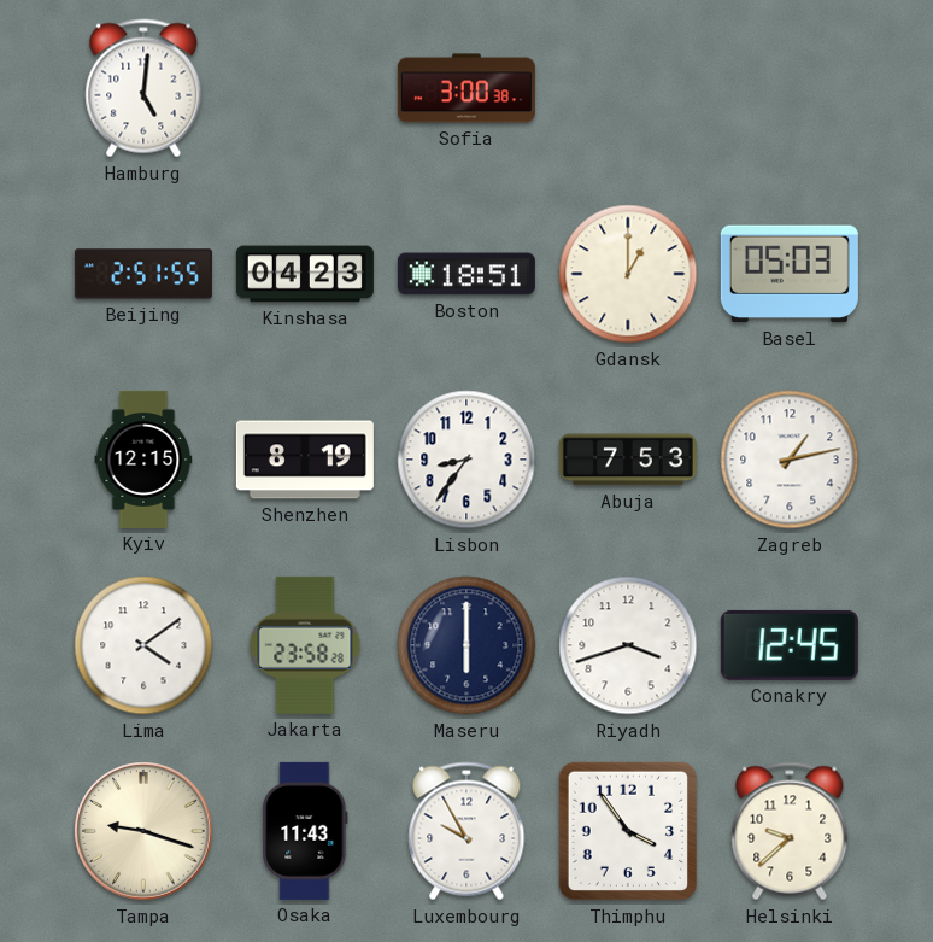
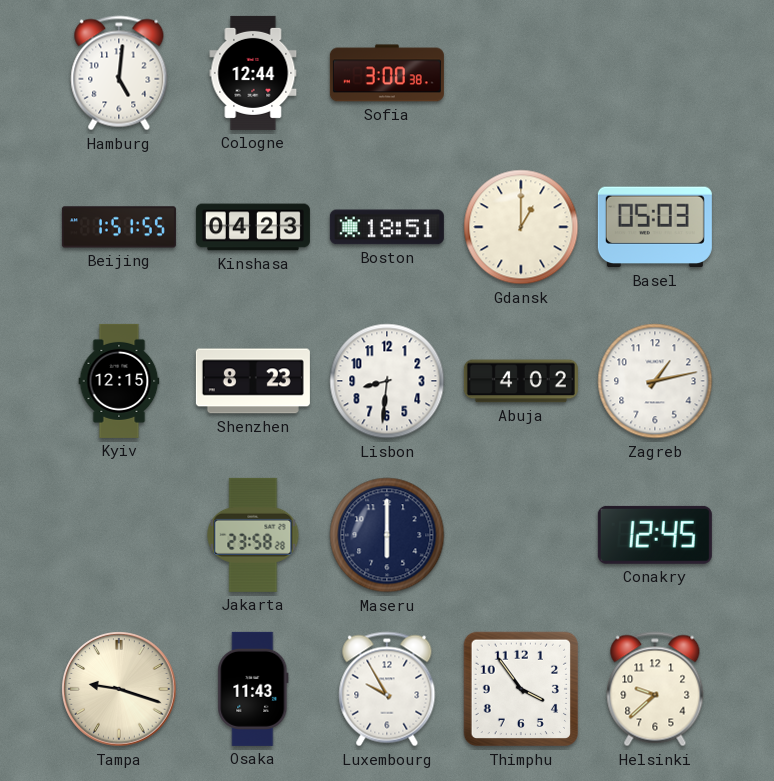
Cologne: none -> 12:44 (253, 73)
Beijing: 2:51 -> 1:51 (119, 227)
Shenzhen: 8:19 -> 8:23 (253, 381)
Lisbon: 8:36 -> 8:31 (387, 381)
Abuja: 7:53 -> 4:02 (521, 381)
Lima: 4:09 -> none (143, 645)
Riyadh: 3:42 -> none (628, 645)
